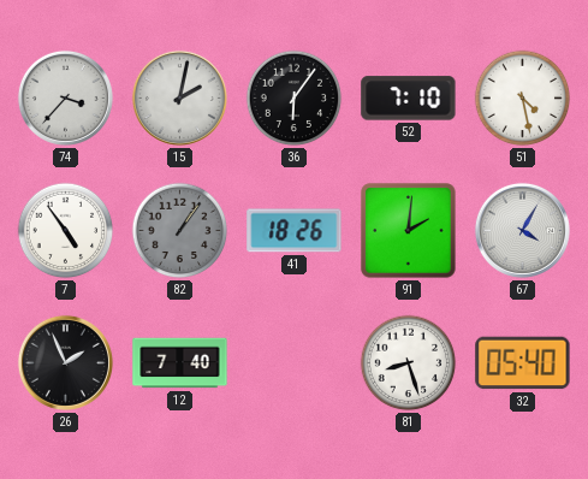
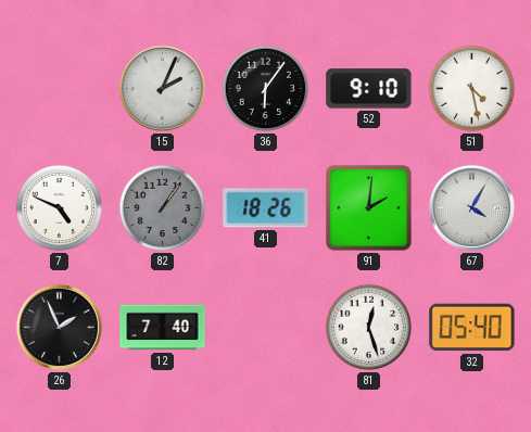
74: 3:37 -> none (65, 97)
15: 2:02 -> 2:04 (162, 88)
52: 7:10 -> 9:10 (369, 89)
7: 4:54 -> 4:49 (60, 208)
81: 8:27 -> 12:27 (369, 328)
